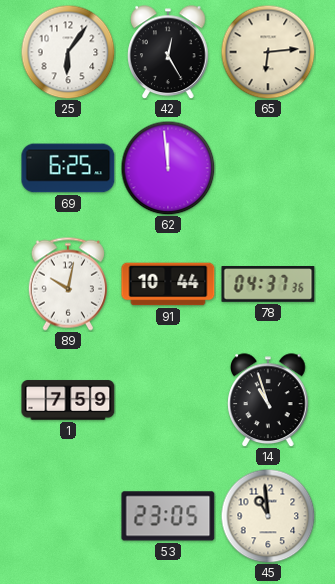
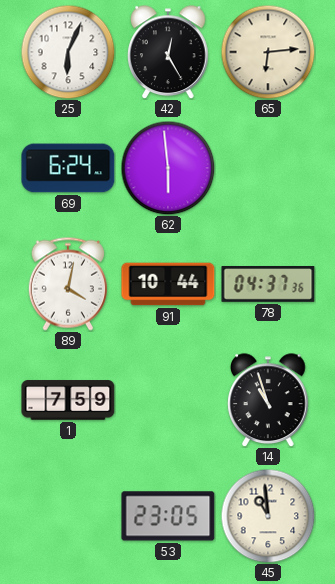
25: 6:06 -> 6:04 (68, 52)
69: 6:25 -> 6:24 (68, 168)
62: 11:59 -> 5:59 (168, 168)
89: 10:02 -> 4:02 (68, 284)
